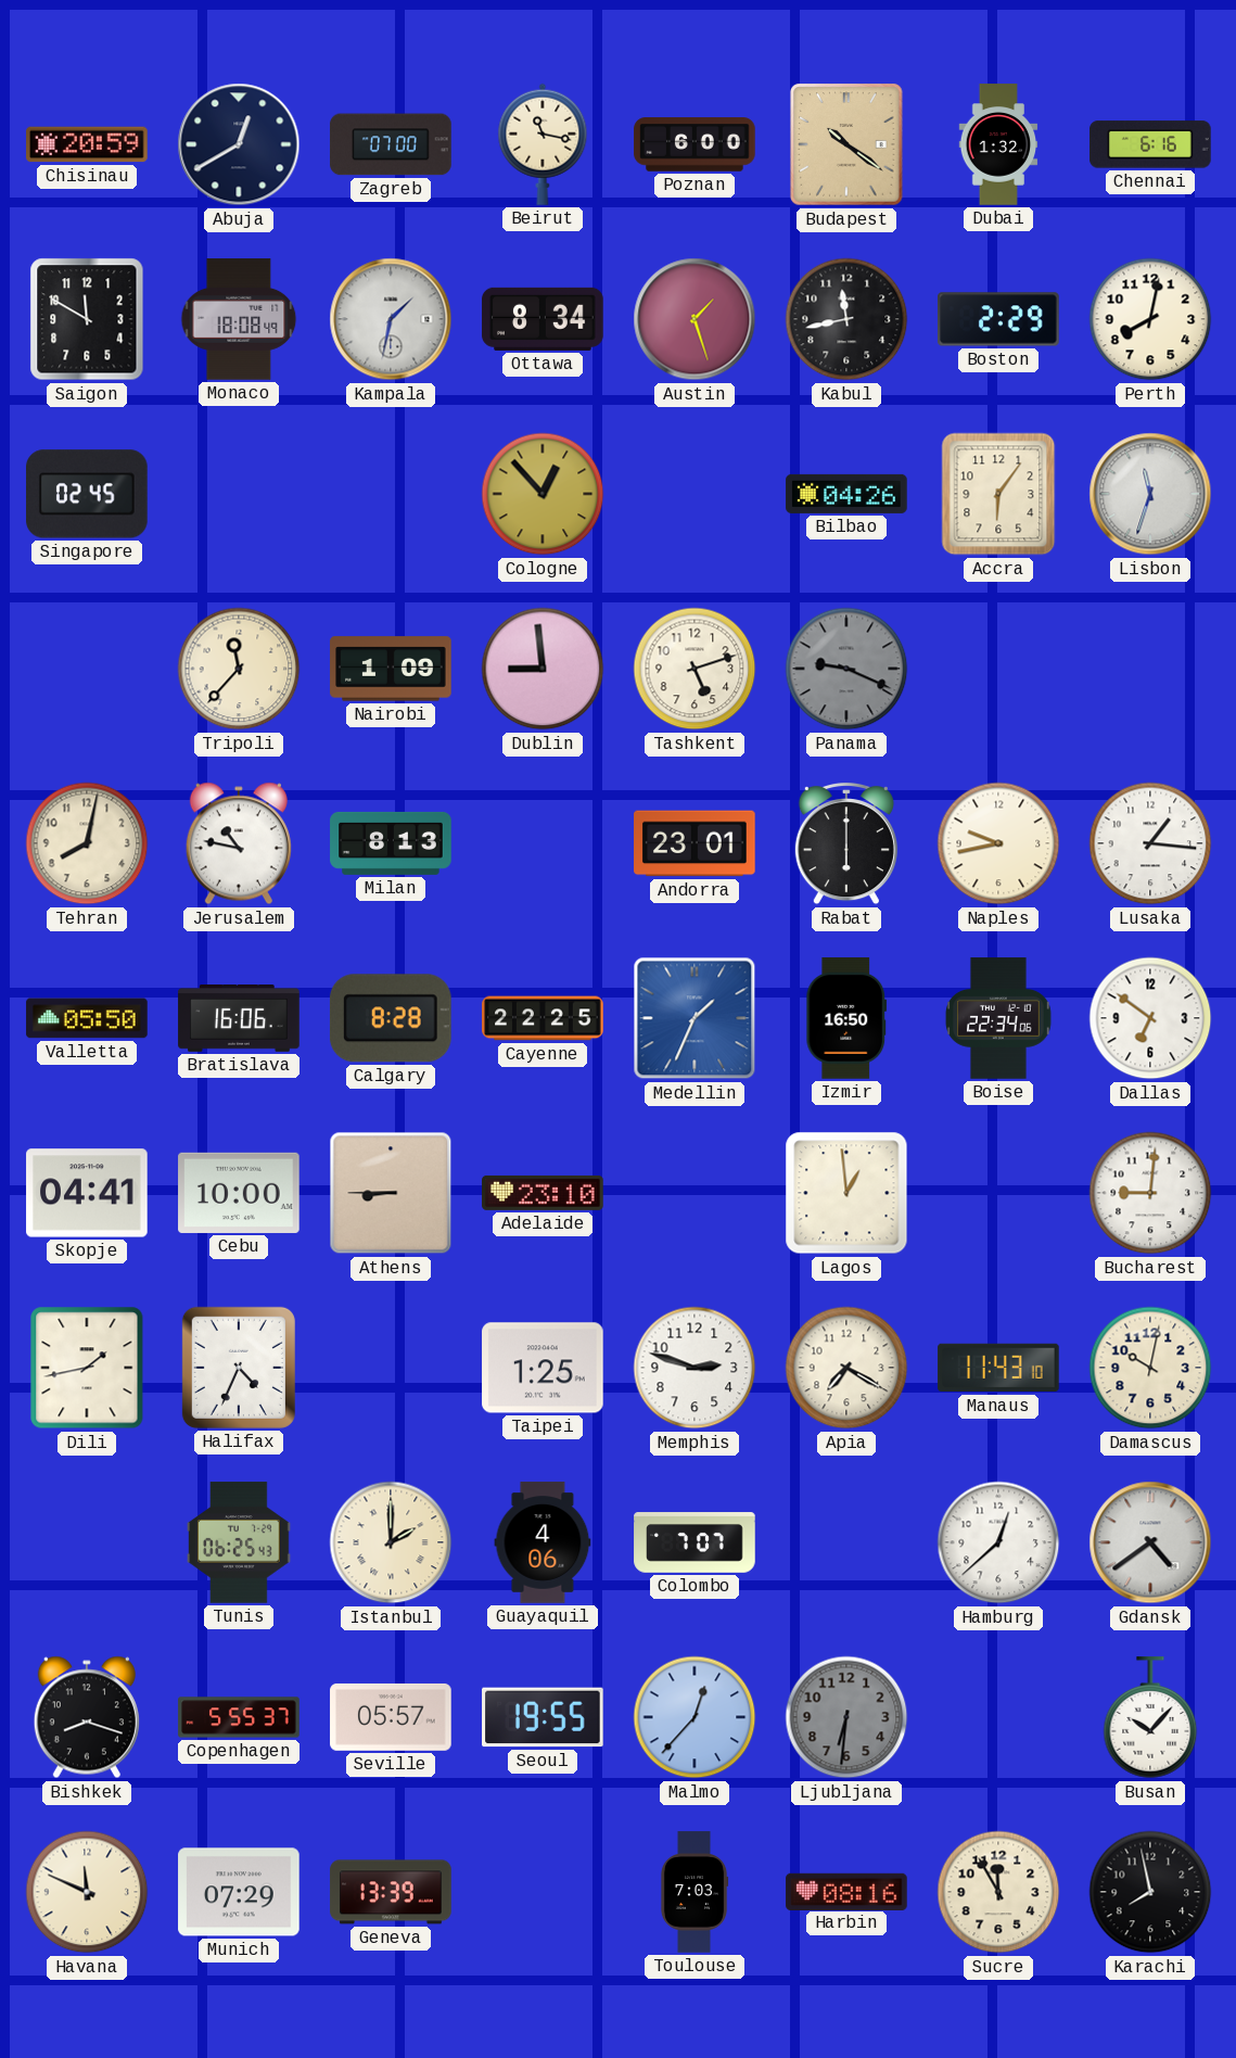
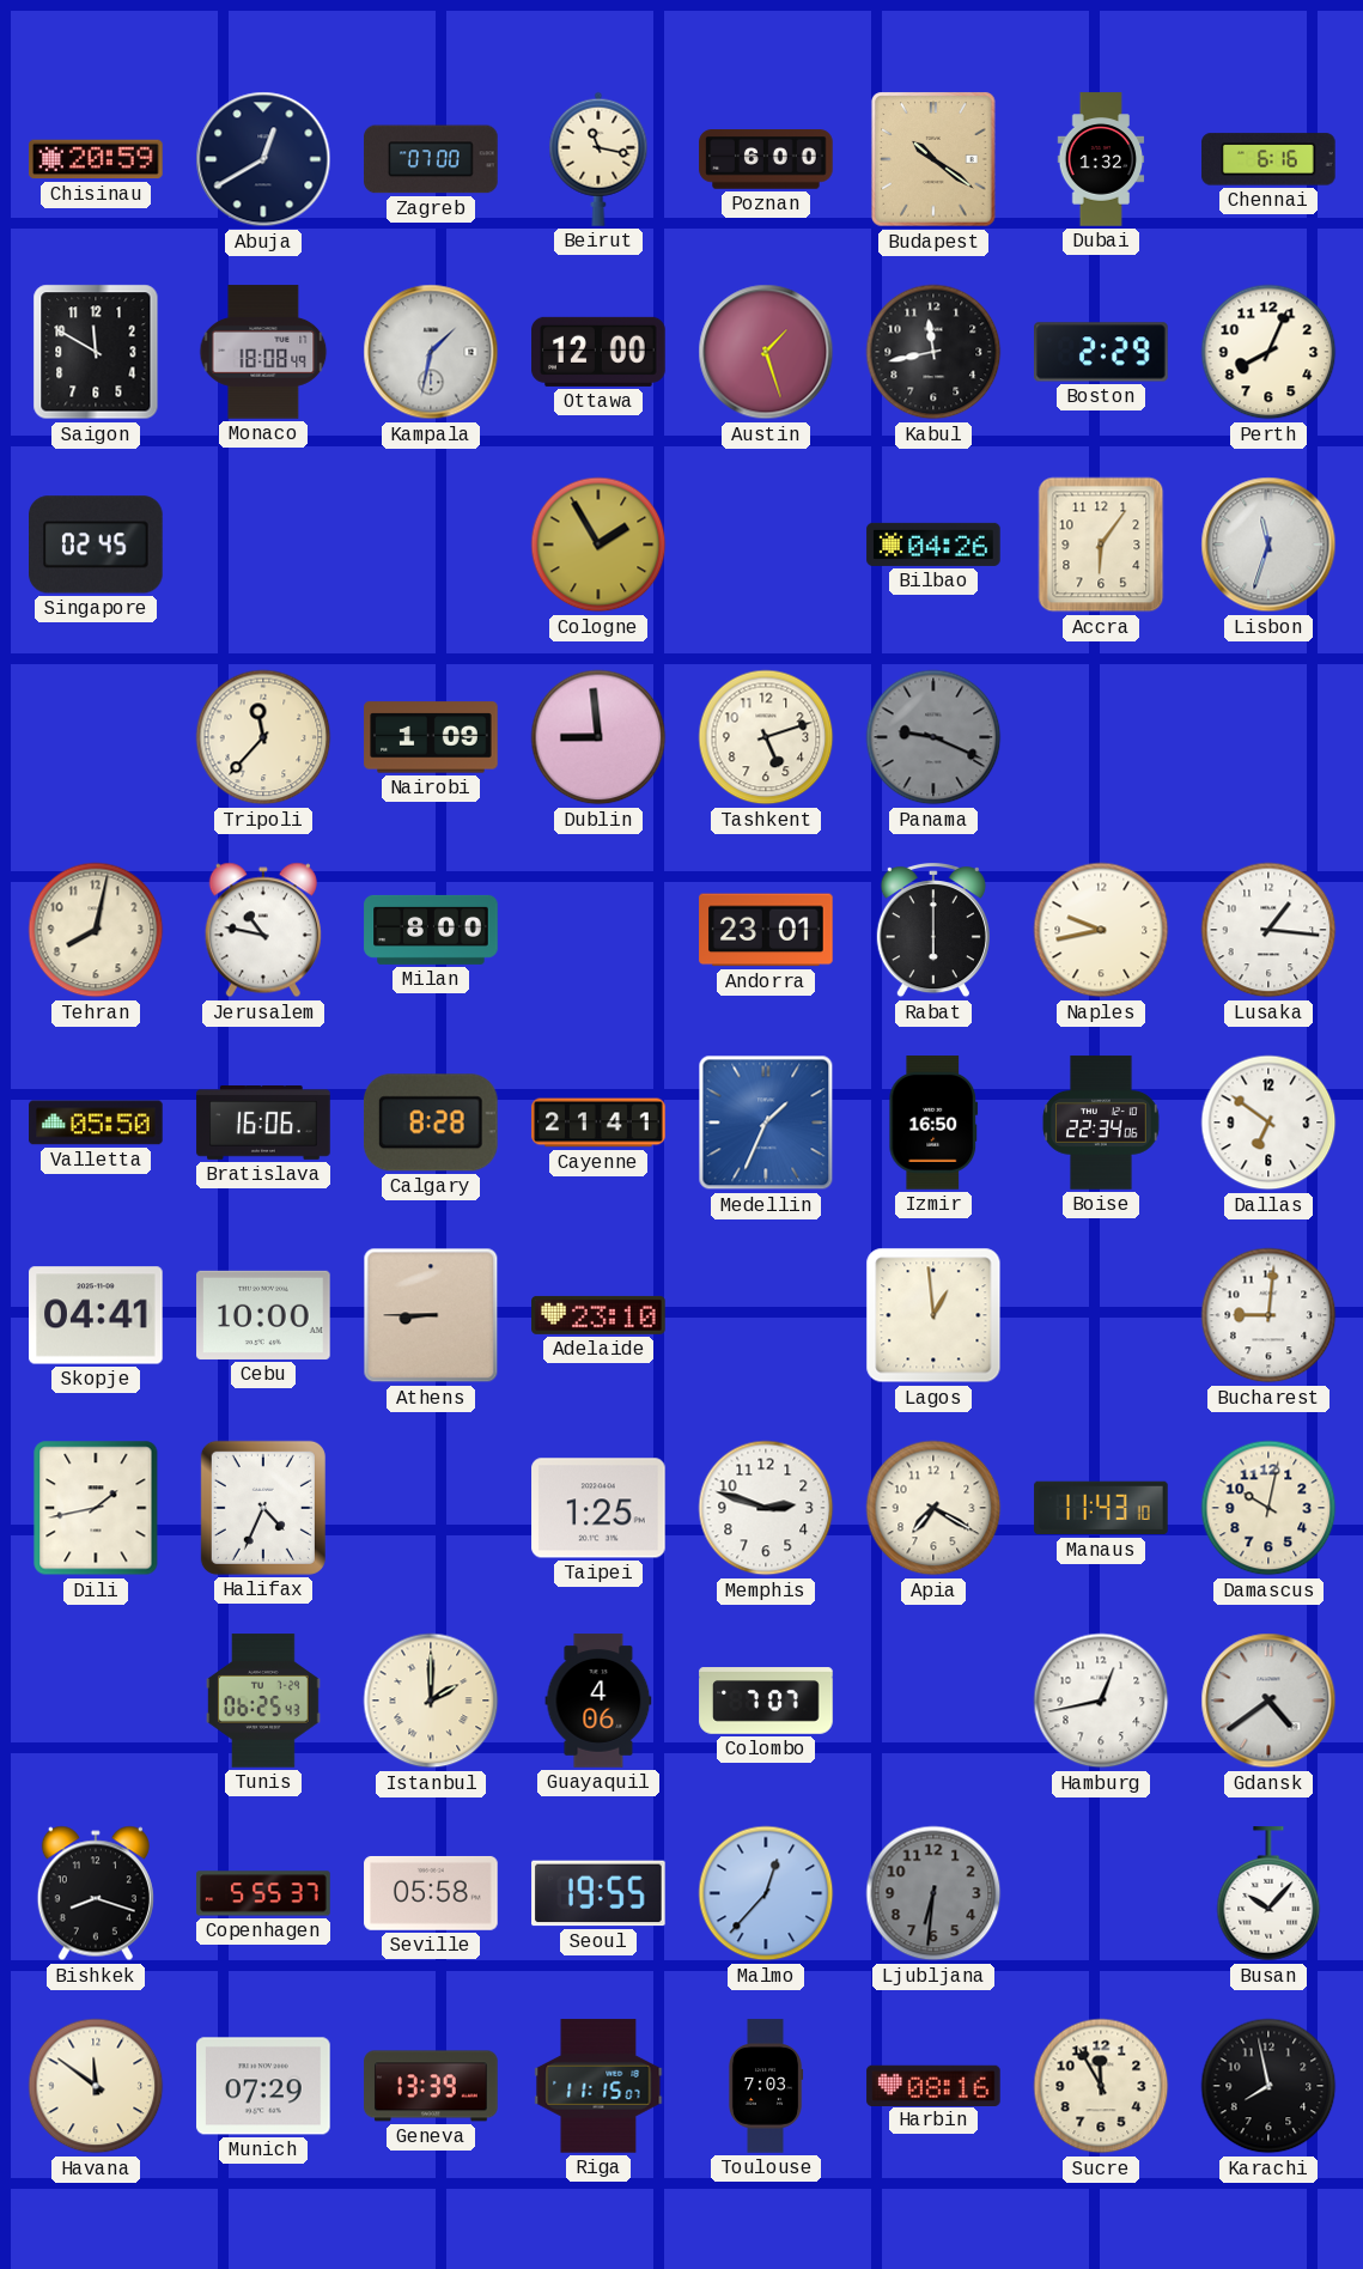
Ottawa: 8:34 -> 12:00 (598, 352)
Perth: 8:02 -> 8:04 (1268, 352)
Cologne: 12:53 -> 1:55 (598, 545)
Milan: 8:13 -> 8:00 (431, 930)
Cayenne: 22:25 -> 21:41 (598, 1123)
Hamburg: 12:38 -> 12:43 (1101, 1701)
Seville: 05:57 -> 05:58 (431, 1893)
Havana: 11:49 -> 11:51 (96, 2086)
Riga: none -> 11:15 (598, 2086)
